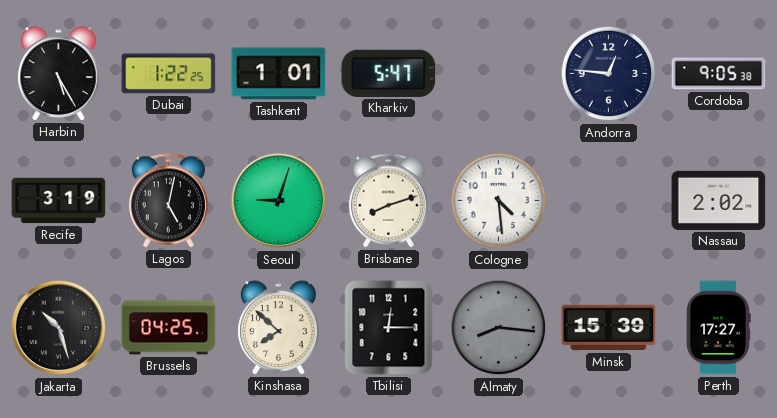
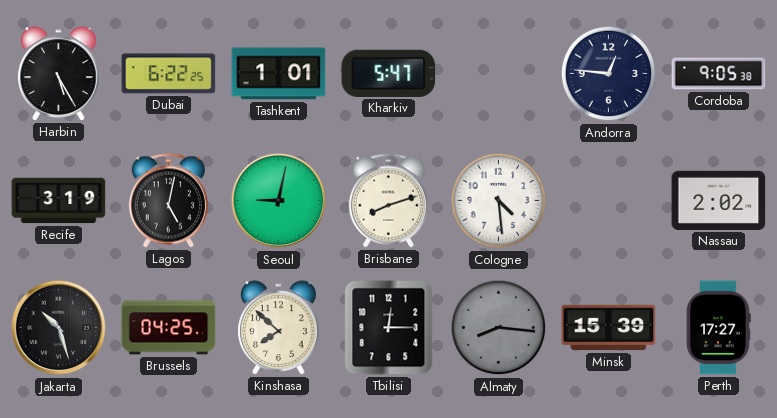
Dubai: 1:22 -> 6:22 (169, 74)
Seoul: 9:03 -> 9:02 (279, 201)
